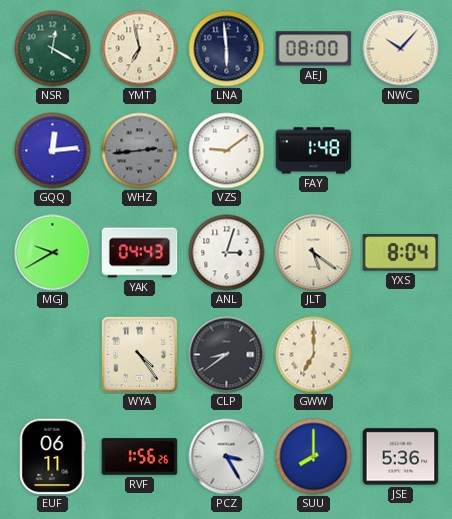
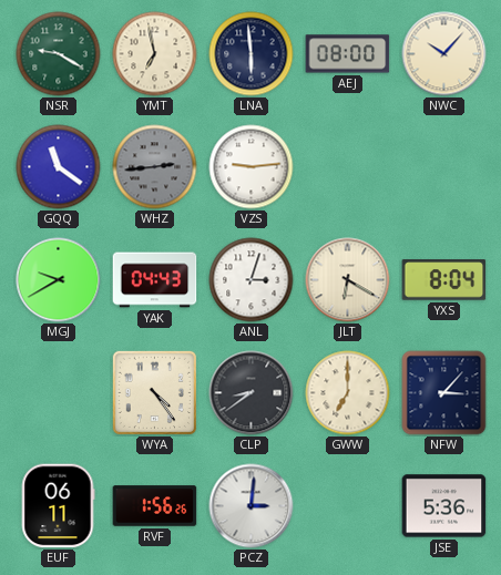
NSR: 12:20 -> 9:20 (59, 54)
GQQ: 12:14 -> 11:21 (59, 167)
VZS: 9:09 -> 9:14 (252, 167)
FAY: 1:48 -> none (314, 151)
JLT: 5:21 -> 6:20 (348, 280)
NFW: none -> 3:07 (444, 393)
PCZ: 3:25 -> 3:01 (252, 506)
SUU: 8:00 -> none (314, 457)
